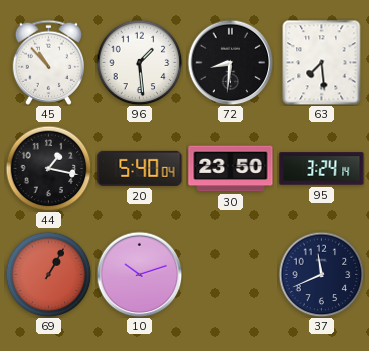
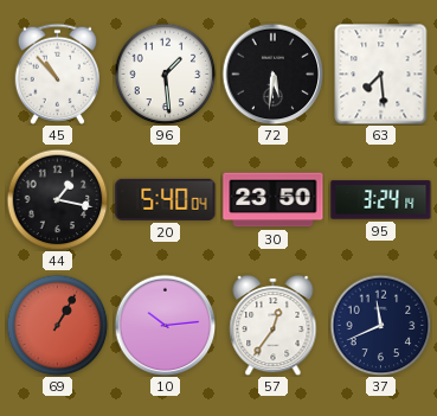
72: 8:31 -> 5:31 (272, 73)
10: 10:12 -> 10:14 (165, 325)
57: none -> 12:36 (274, 325)
